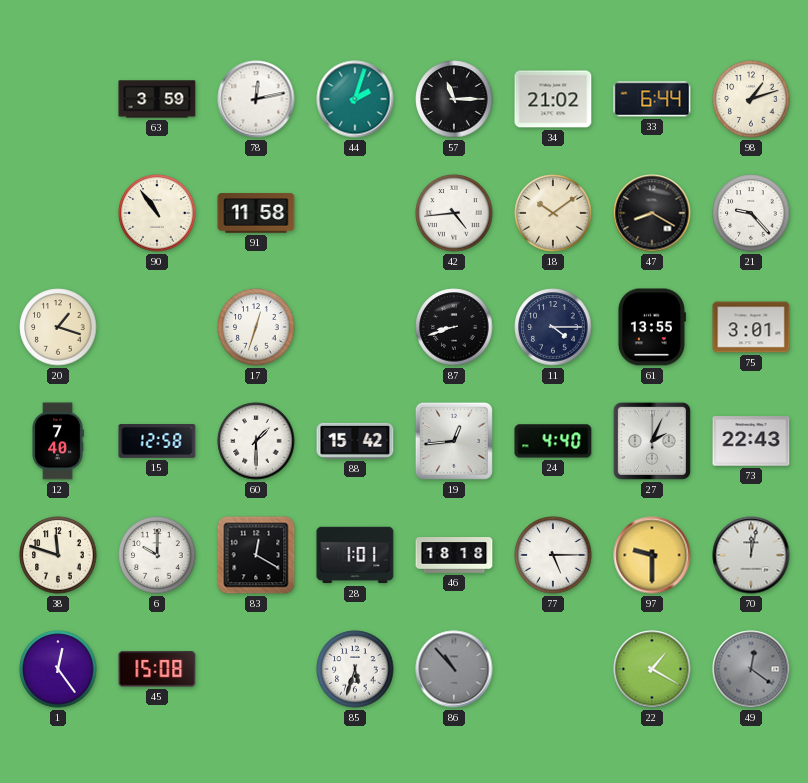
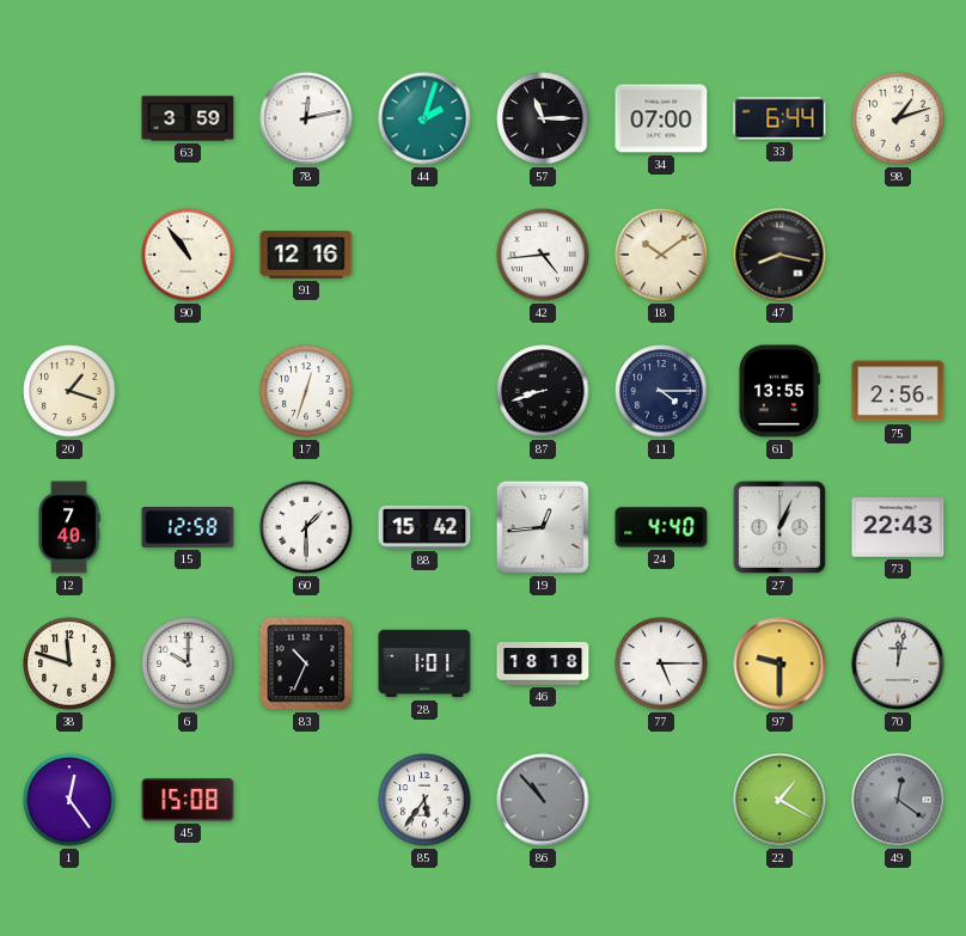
34: 21:02 -> 07:00 (661, 118)
91: 11:58 -> 12:16 (306, 255)
47: 8:20 -> 8:17 (779, 255)
21: 9:23 -> none (751, 213)
75: 3:01 -> 2:56 (898, 391)
27: 2:04 -> 1:04 (779, 527)
83: 12:20 -> 10:34 (306, 663)
85: 5:33 -> 5:36 (424, 800)
